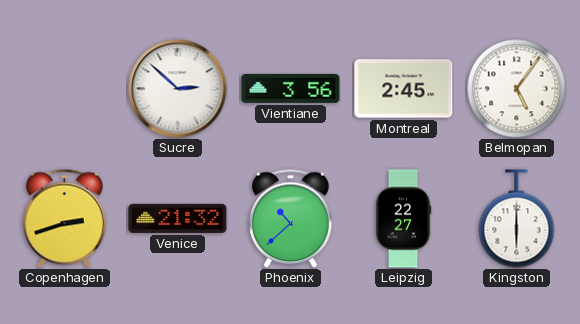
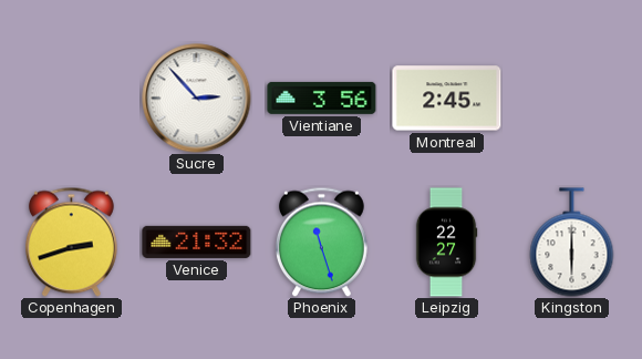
Sucre: 2:52 -> 2:53 (197, 99)
Belmopan: 5:06 -> none (517, 89)
Phoenix: 10:38 -> 11:27 (321, 242)
